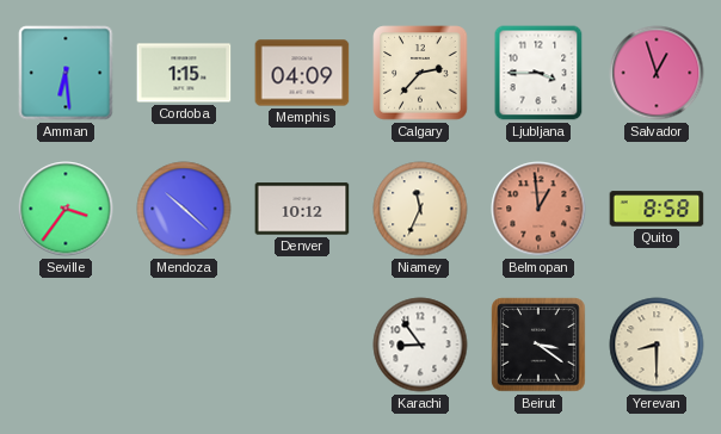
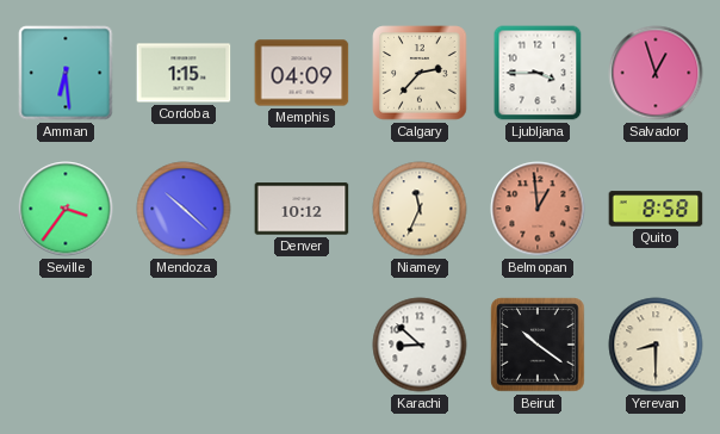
Karachi: 8:54 -> 8:52 (420, 345)
Beirut: 3:21 -> 10:21 (538, 345)
